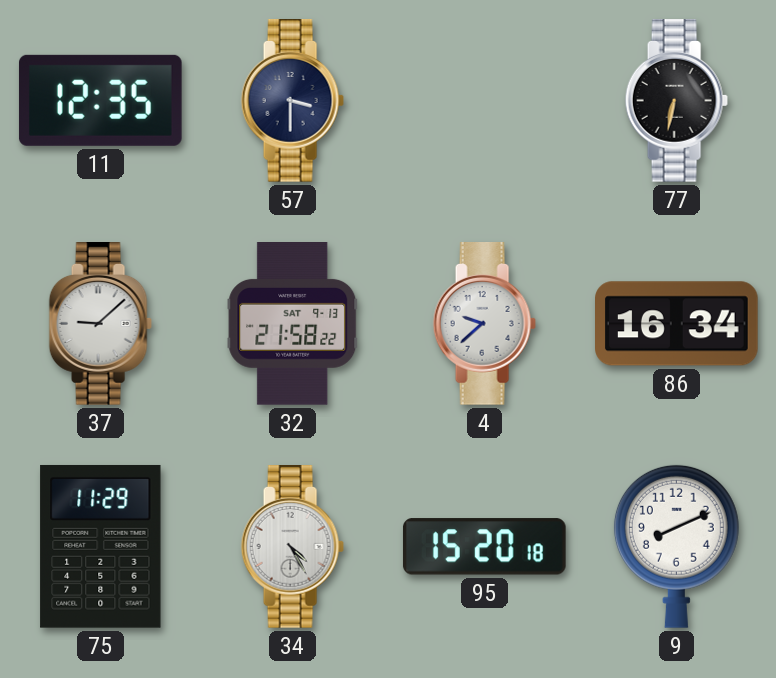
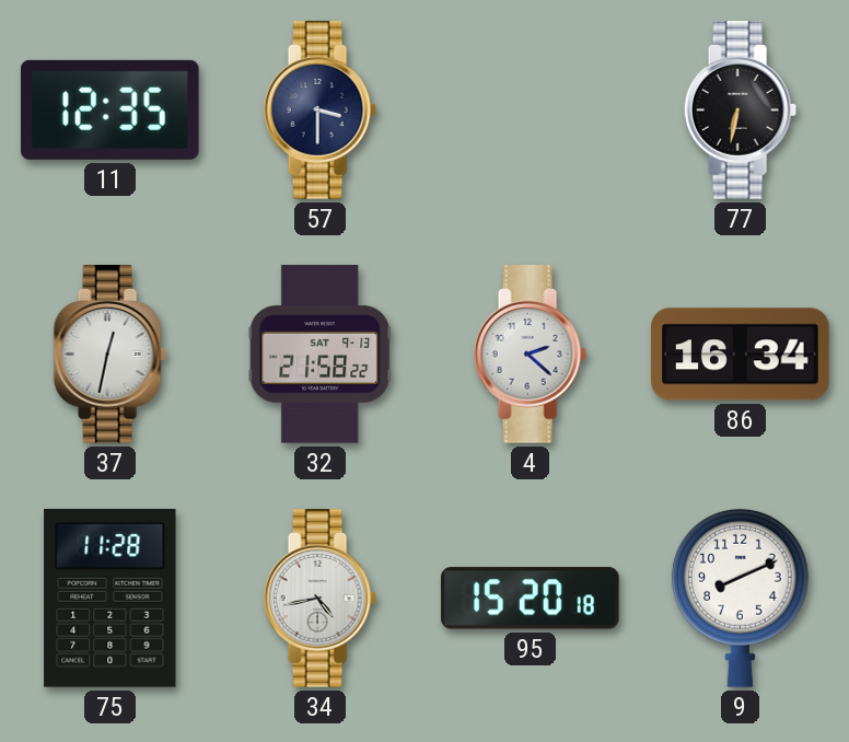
37: 9:08 -> 12:32 (109, 355)
4: 9:38 -> 2:22 (530, 355)
75: 11:29 -> 11:28 (111, 598)
34: 4:25 -> 4:43 (319, 599)
